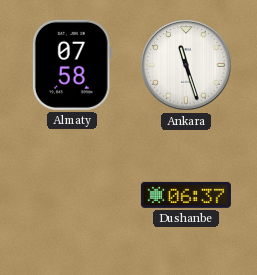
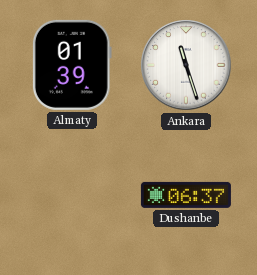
Almaty: 07:58 -> 01:39 (72, 65)
